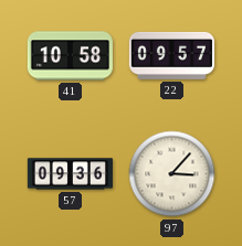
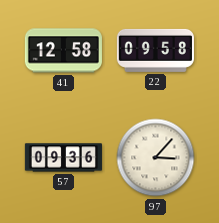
41: 10:58 -> 12:58 (63, 51)
22: 09:57 -> 09:58 (155, 50)
